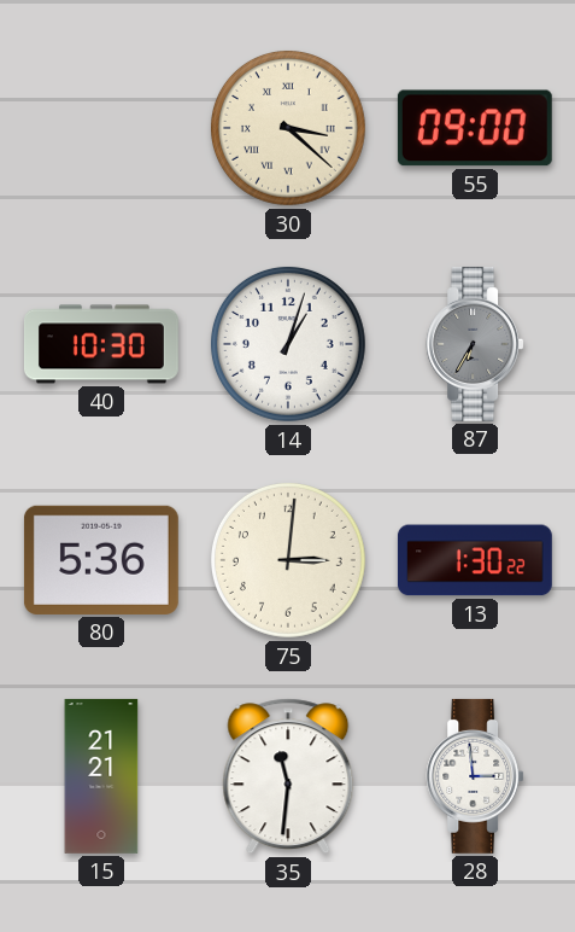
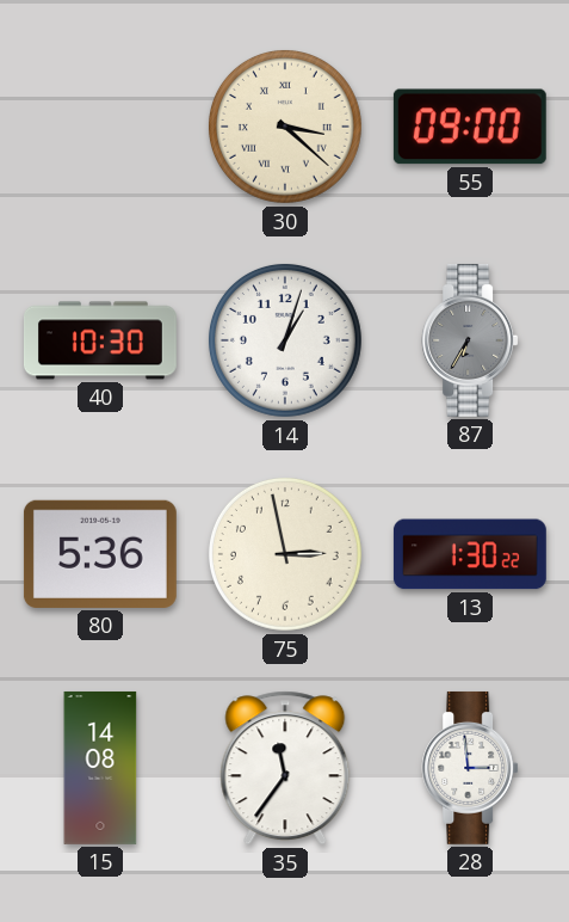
75: 3:01 -> 2:58 (285, 554)
15: 21:21 -> 14:08 (100, 768)
35: 11:31 -> 11:36 (285, 768)
